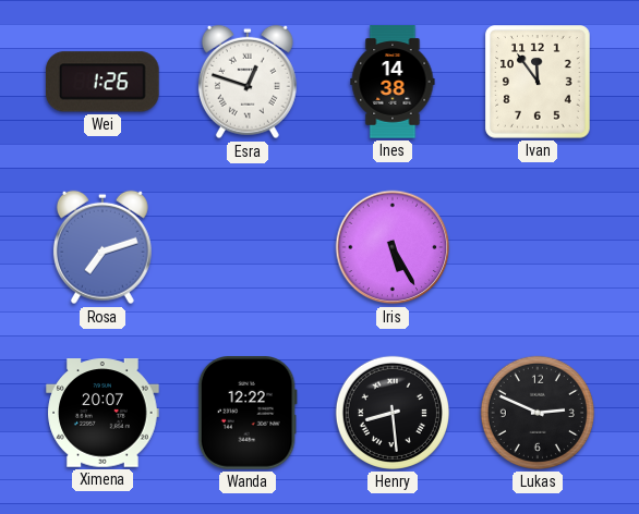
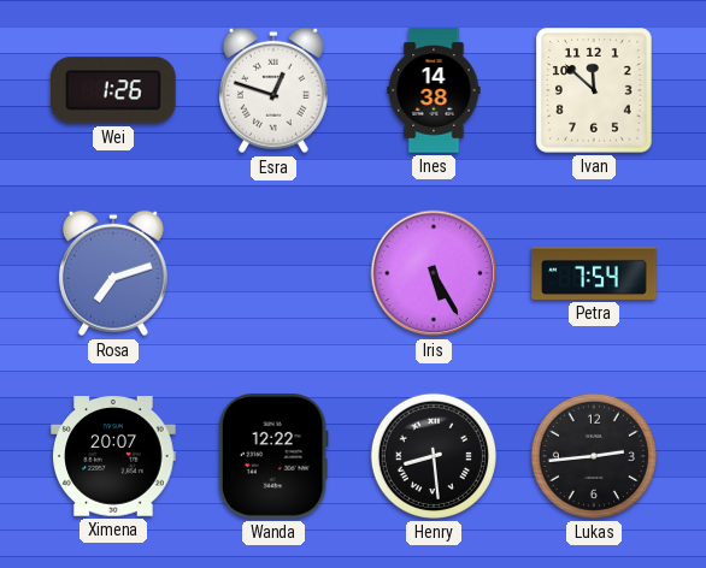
Ivan: 11:54 -> 11:52 (594, 90)
Petra: none -> 7:54 (594, 273)
Lukas: 2:49 -> 2:44 (594, 456)
